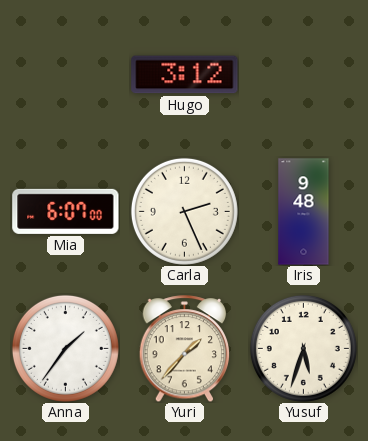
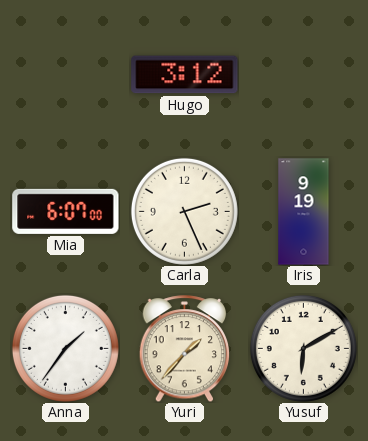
Iris: 9:48 -> 9:19 (304, 212)
Yusuf: 5:33 -> 6:10 (303, 348)
